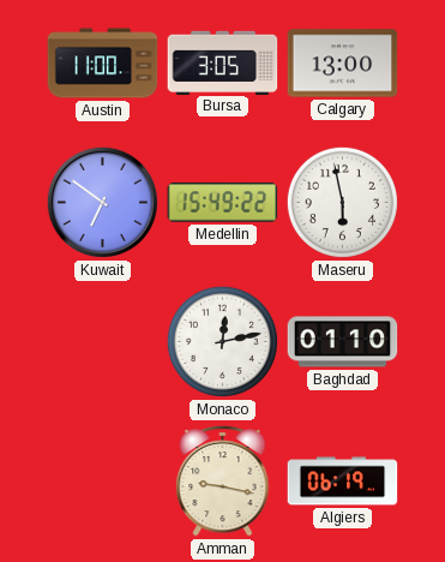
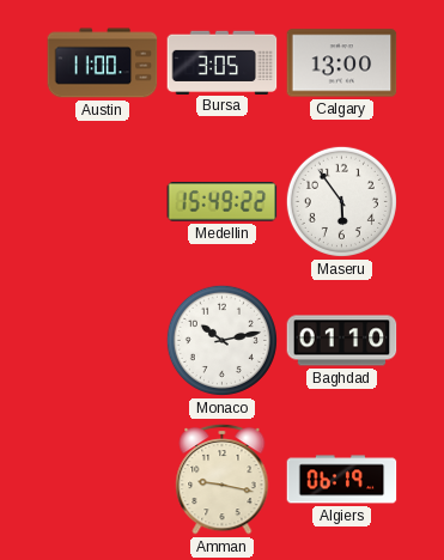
Kuwait: 6:51 -> none (102, 202)
Maseru: 5:58 -> 5:54 (341, 201)
Monaco: 12:13 -> 10:13 (221, 340)
